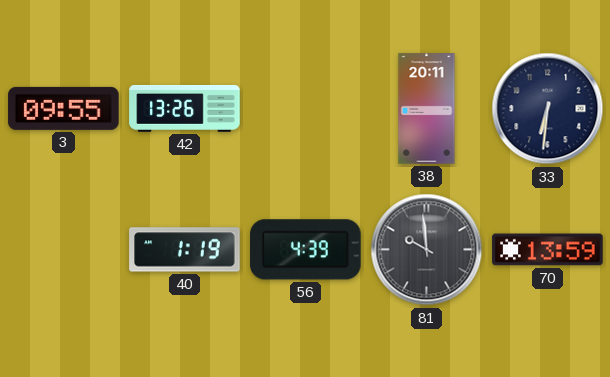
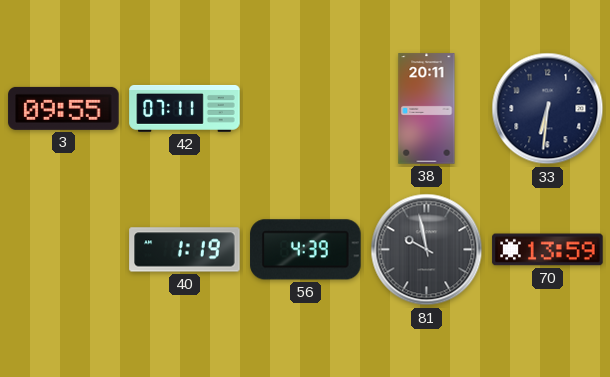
42: 13:26 -> 07:11 (185, 108)
81: 9:59 -> 9:58 (427, 250)
